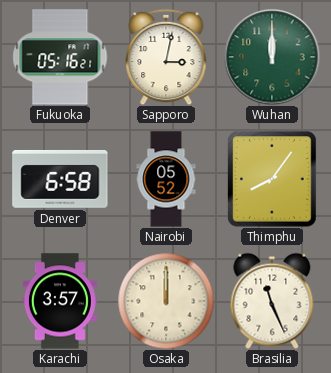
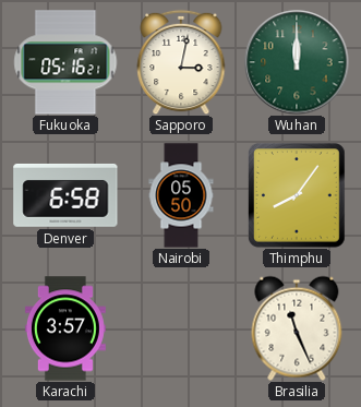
Nairobi: 05:52 -> 05:50 (181, 195)
Osaka: 12:00 -> none (166, 301)
